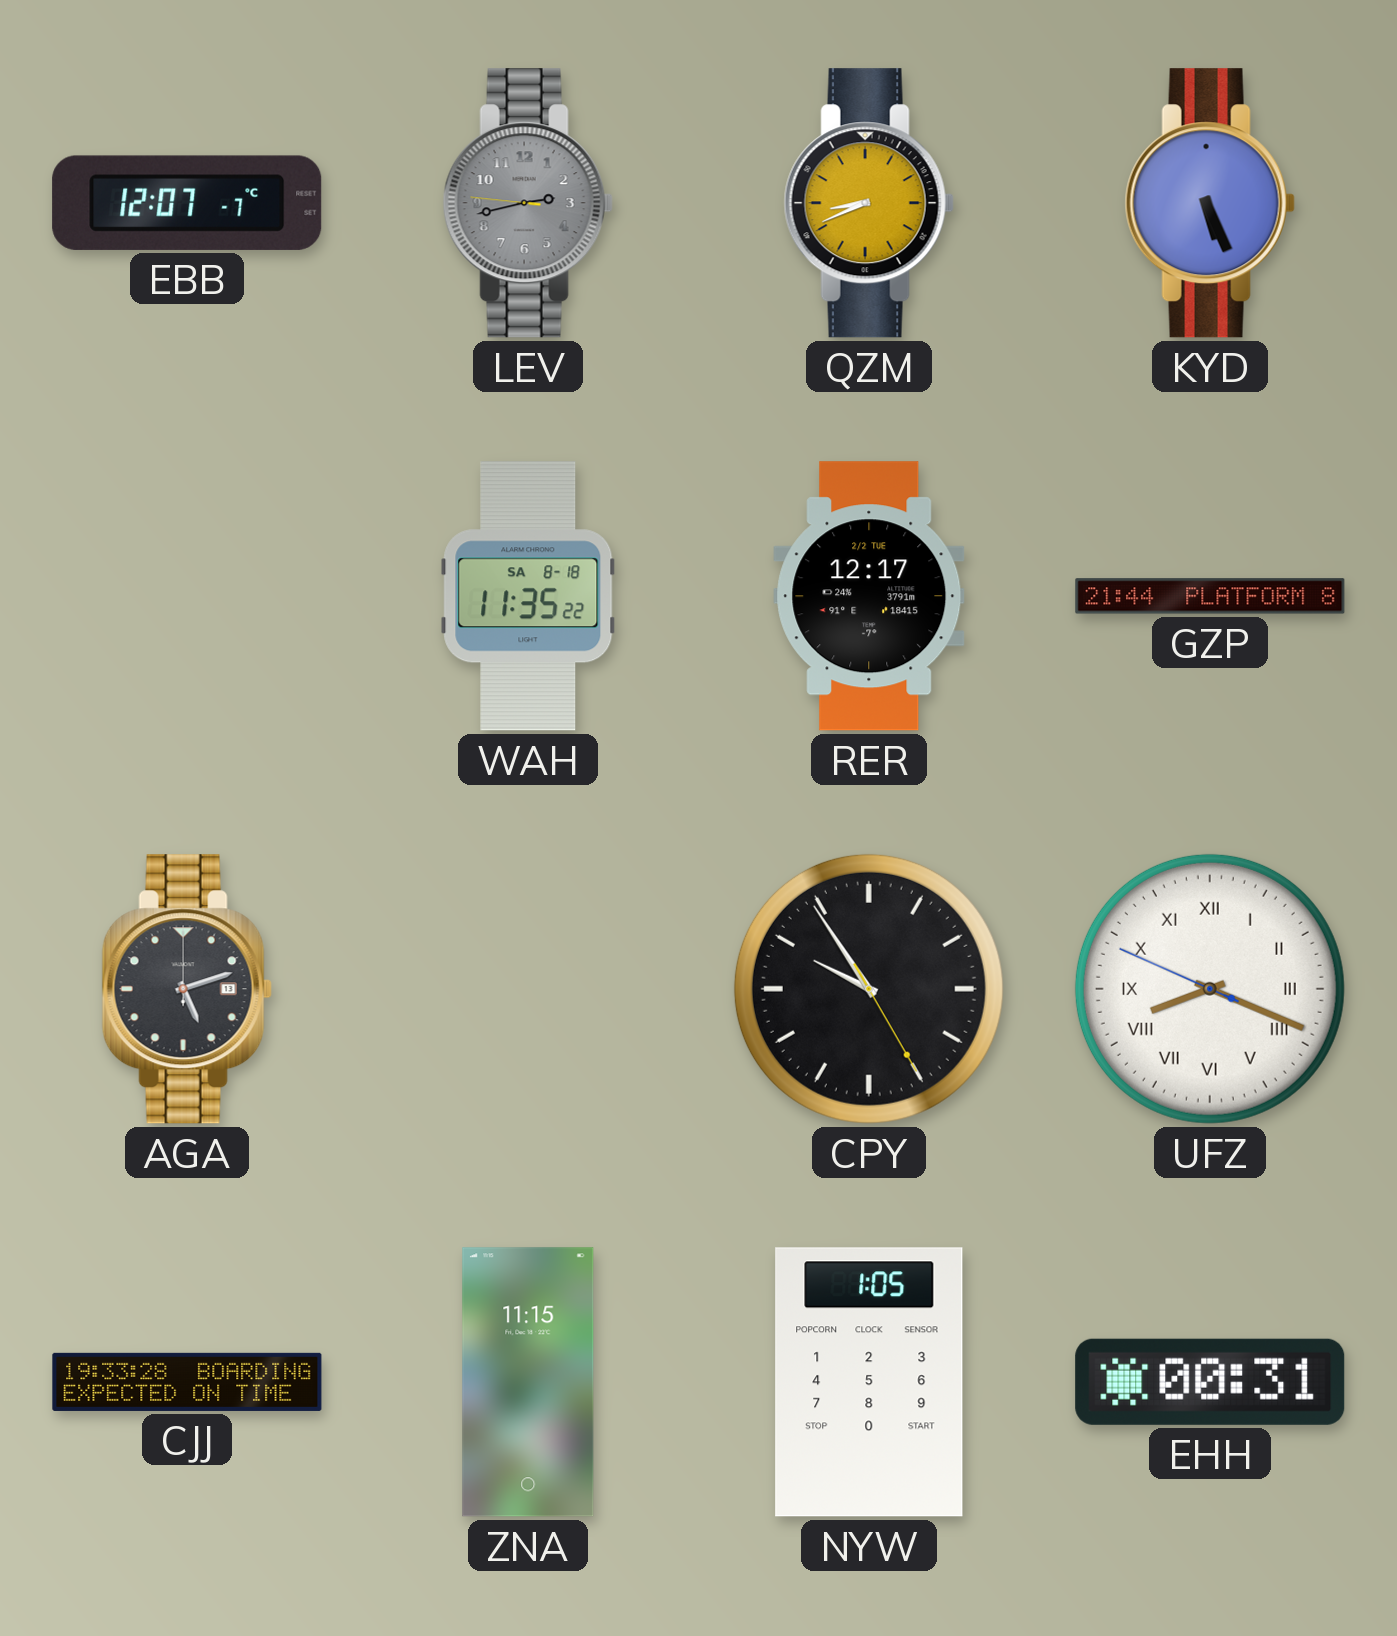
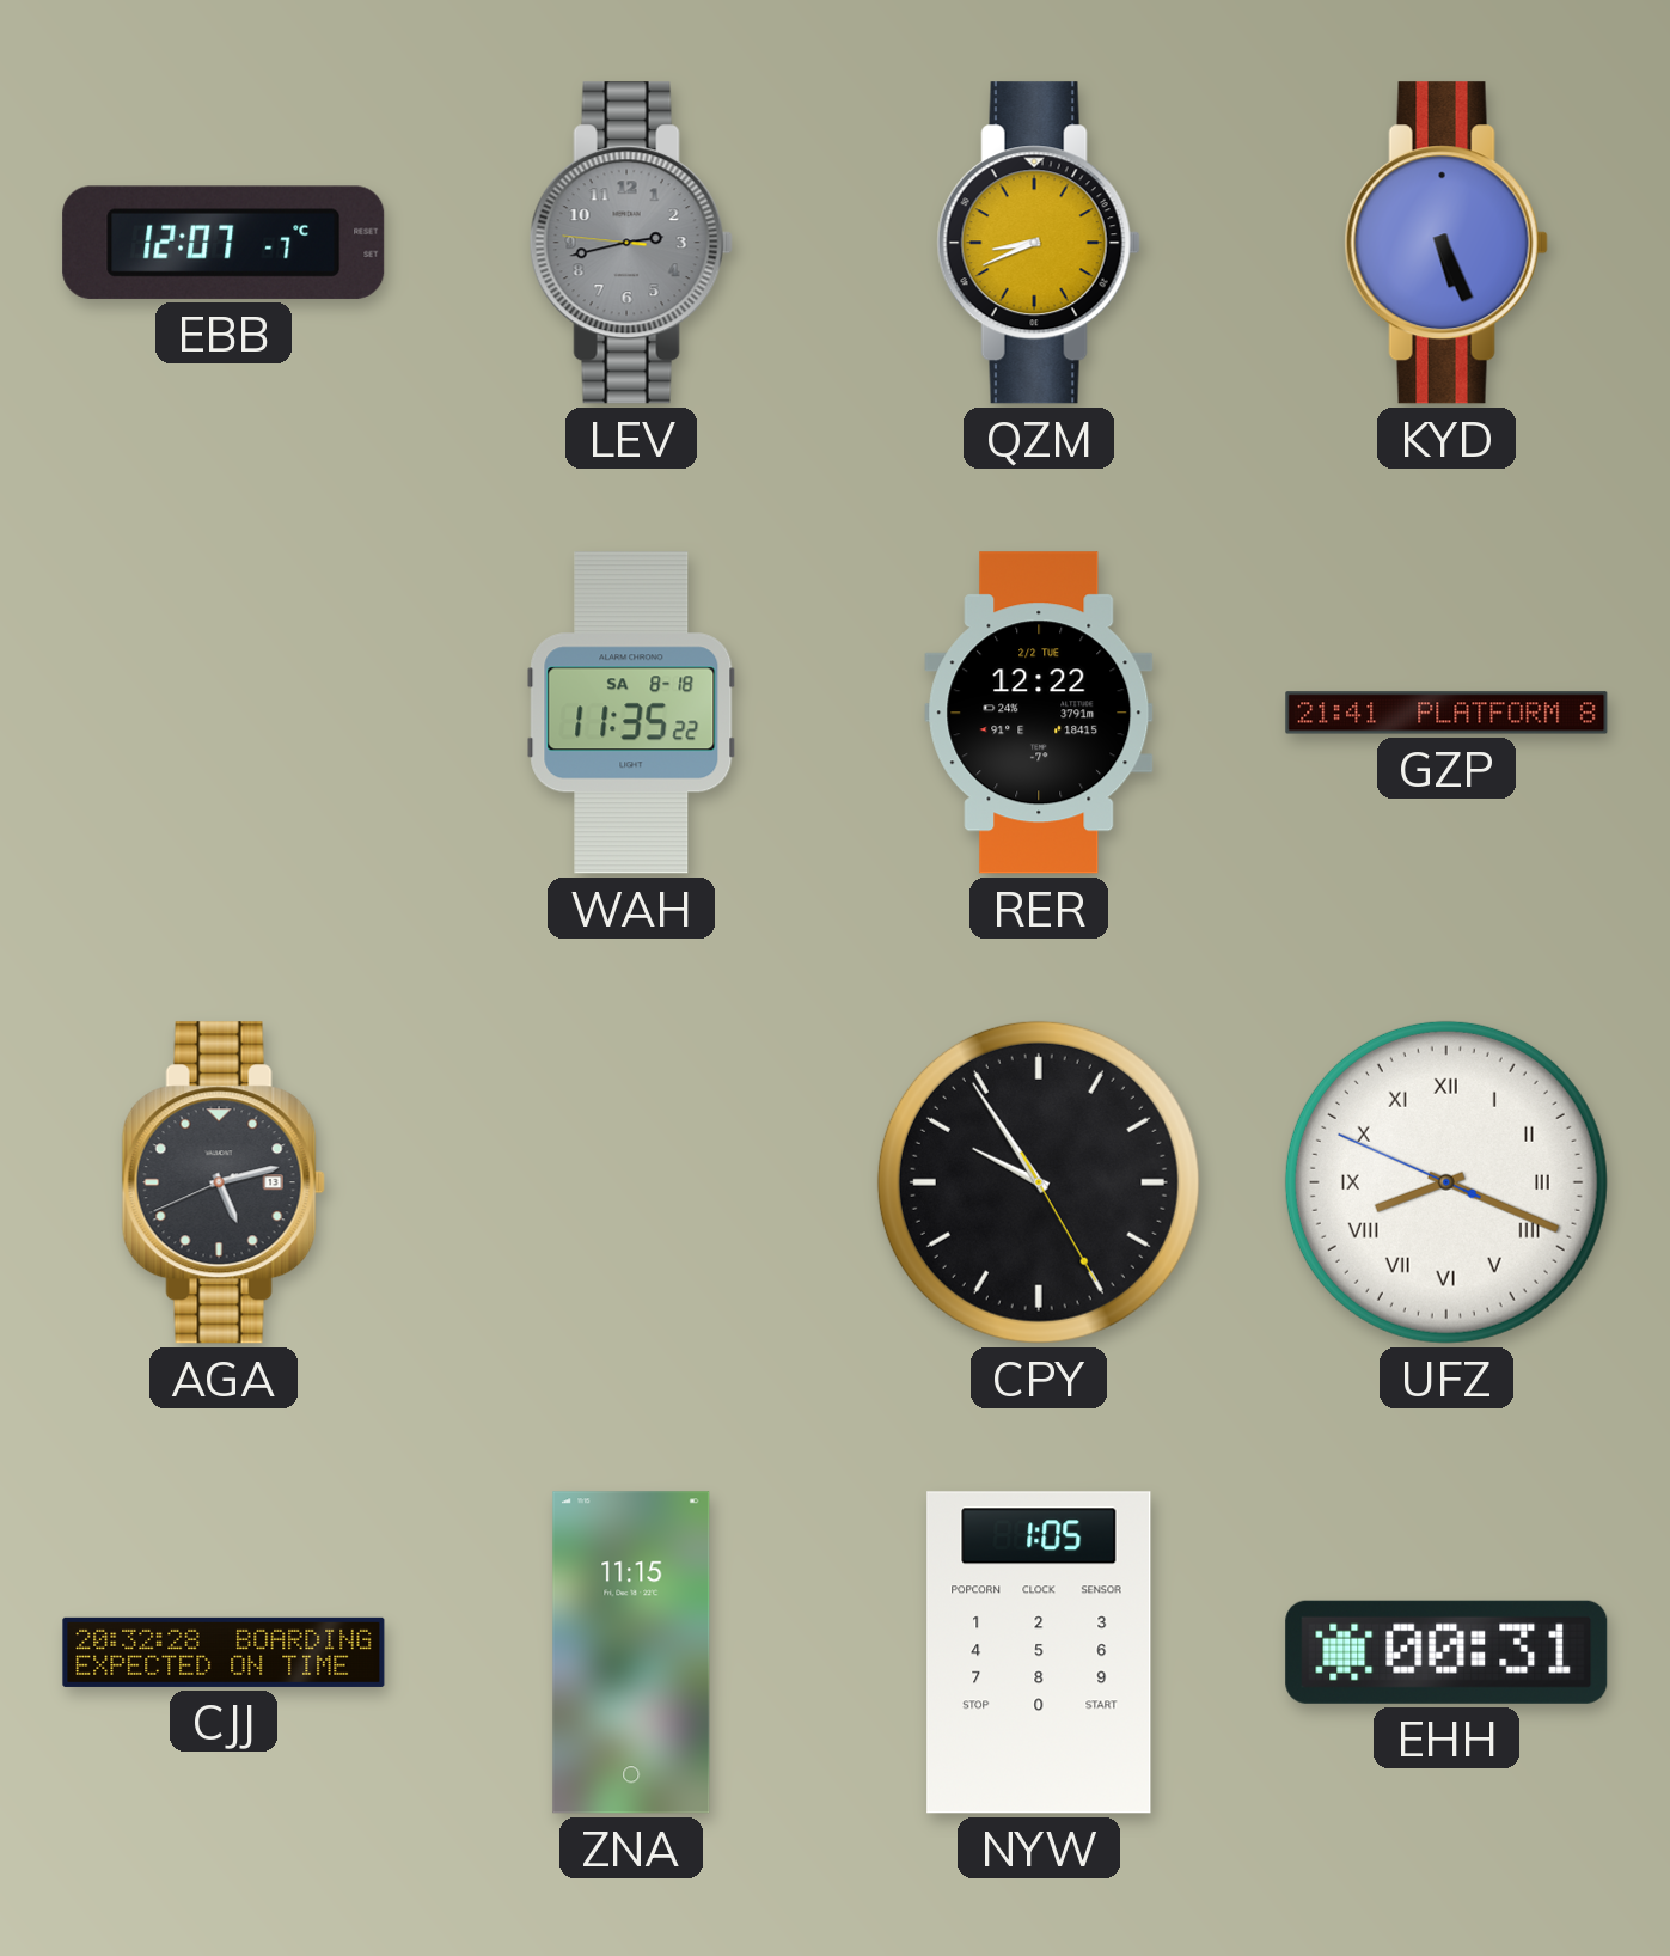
RER: 12:17 -> 12:22 (1039, 713)
GZP: 21:44 -> 21:41 (1446, 713)
AGA: 5:12:00 -> 5:12:41 (224, 1182)
CJJ: 19:33 -> 20:32 (224, 1652)
